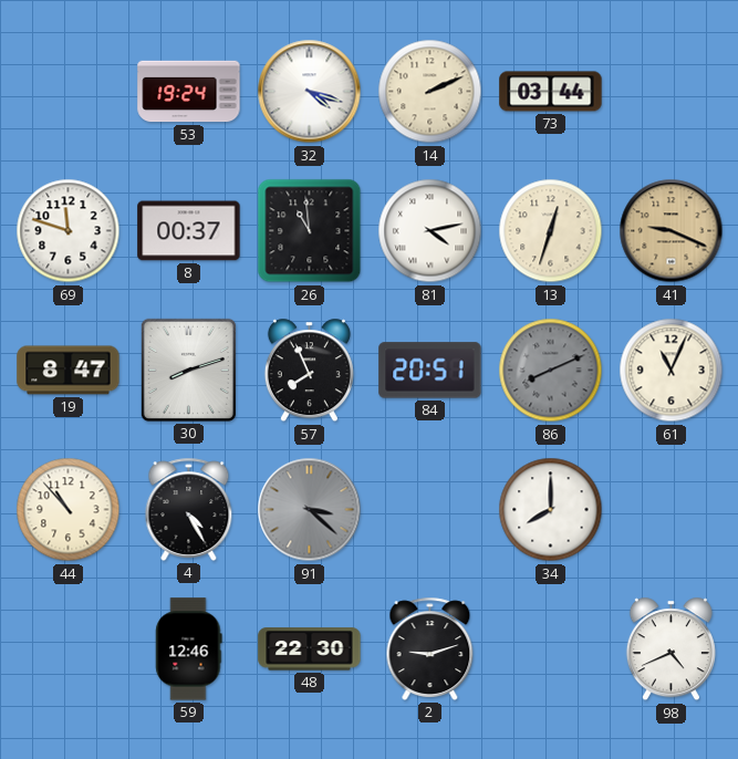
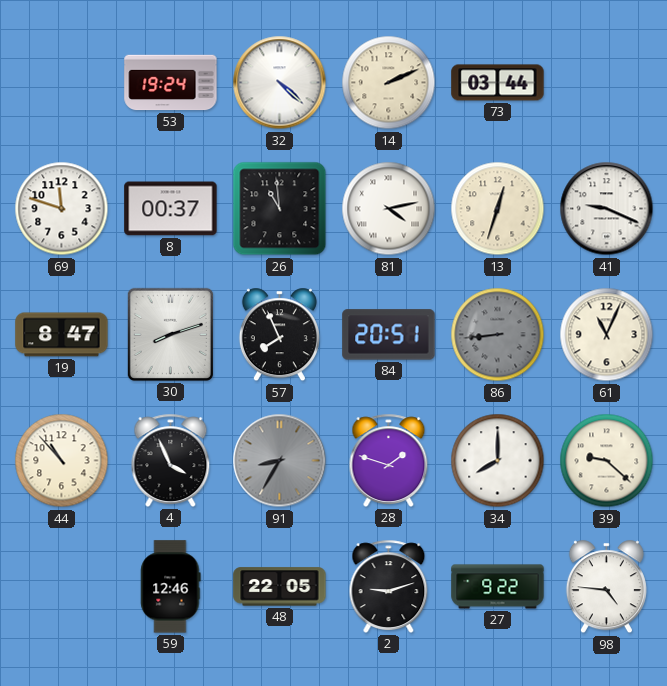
32: 4:18 -> 4:22 (280, 83)
41 dial: champagne -> white (607, 209)
86: 8:11 -> 8:44 (498, 335)
4: 4:25 -> 3:56 (171, 460)
91: 3:22 -> 8:35 (280, 461)
28: none -> 1:48 (389, 460)
39: none -> 9:22 (607, 461)
48: 22:30 -> 22:05 (280, 587)
27: none -> 9:22 (498, 587)
98: 4:41 -> 4:46 (606, 587)
